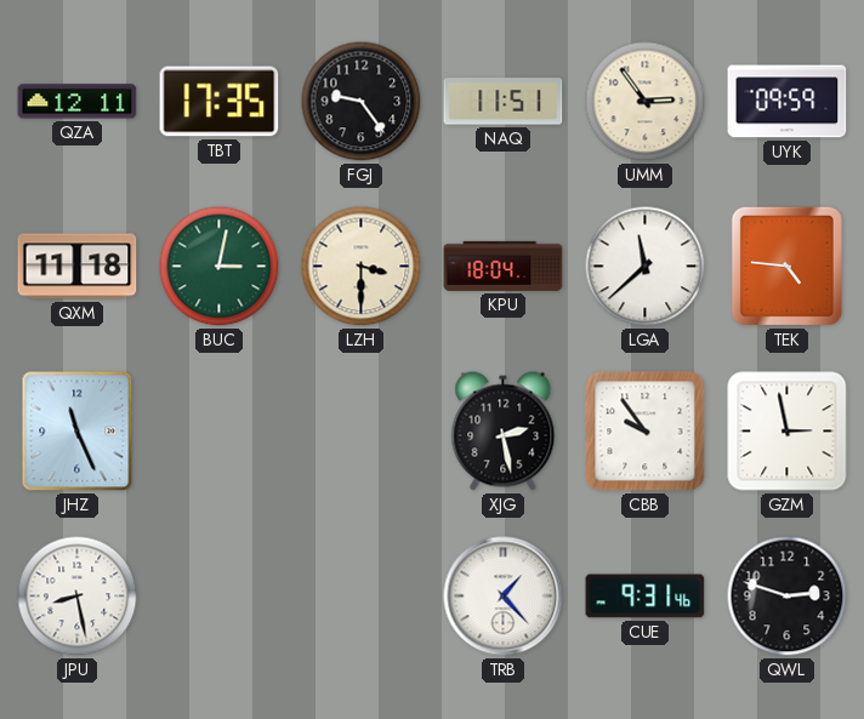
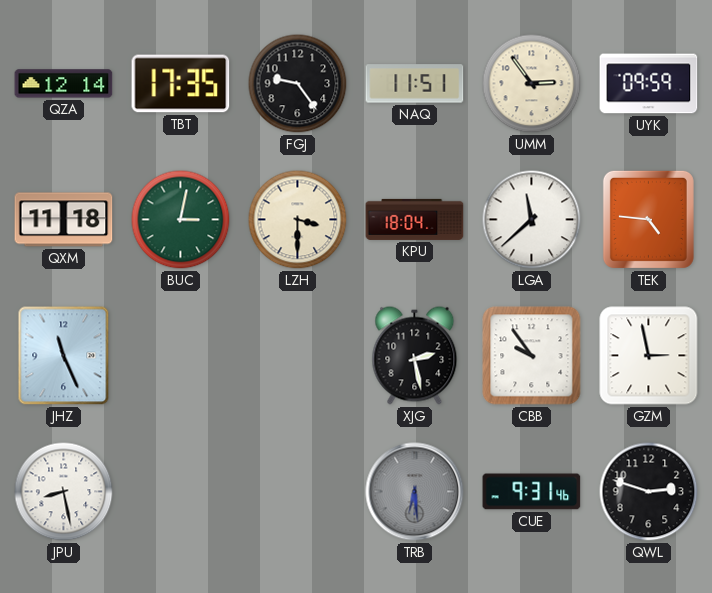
QZA: 12:11 -> 12:14 (64, 84)
TRB: 1:23 -> 6:29 (415, 492)
TRB dial: white -> grey (415, 492)
